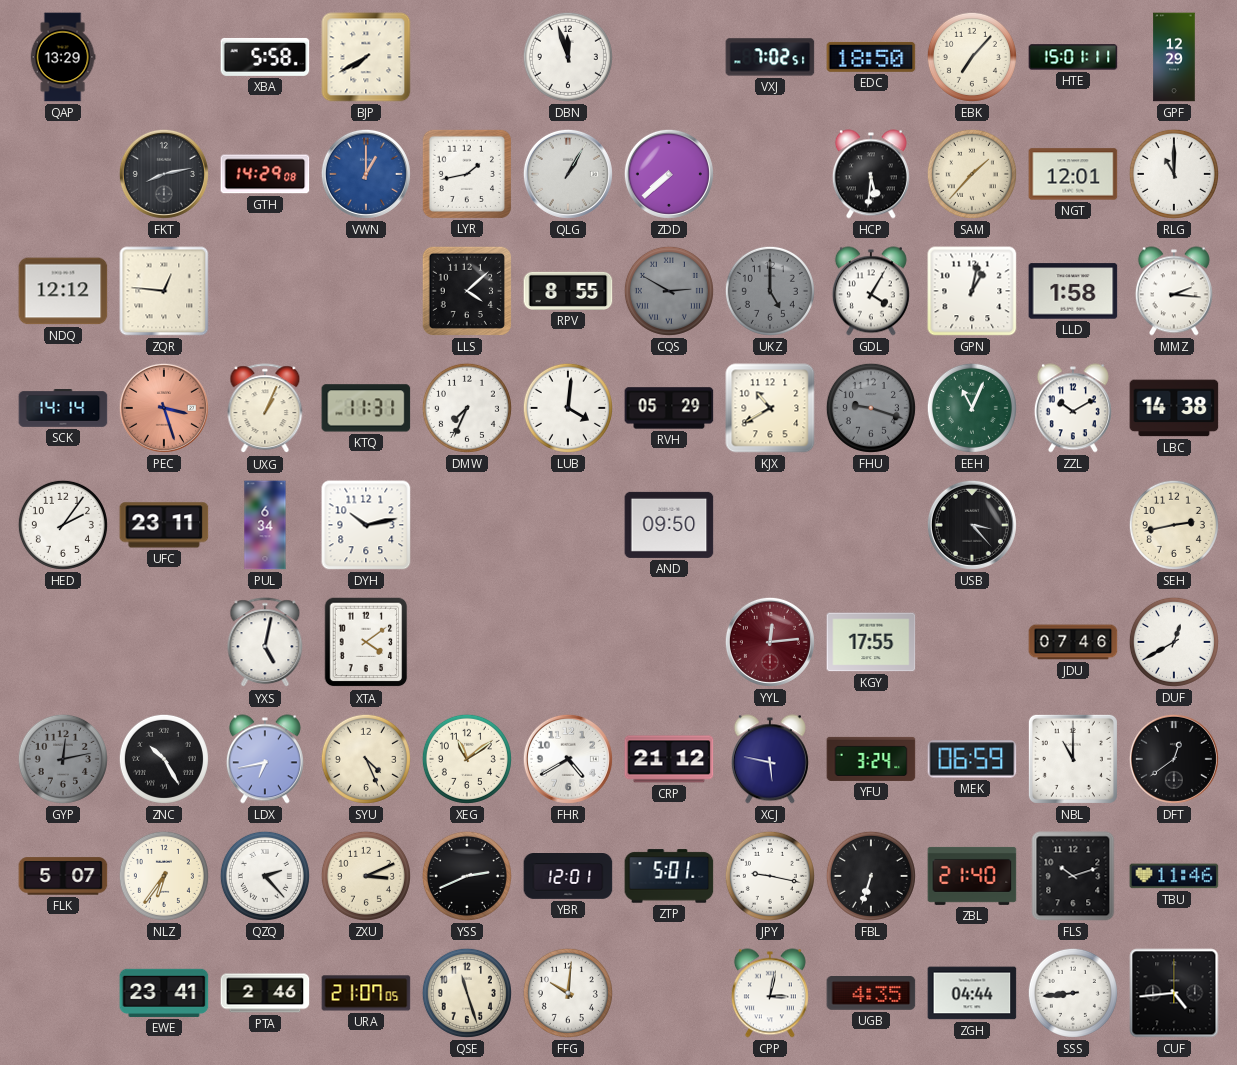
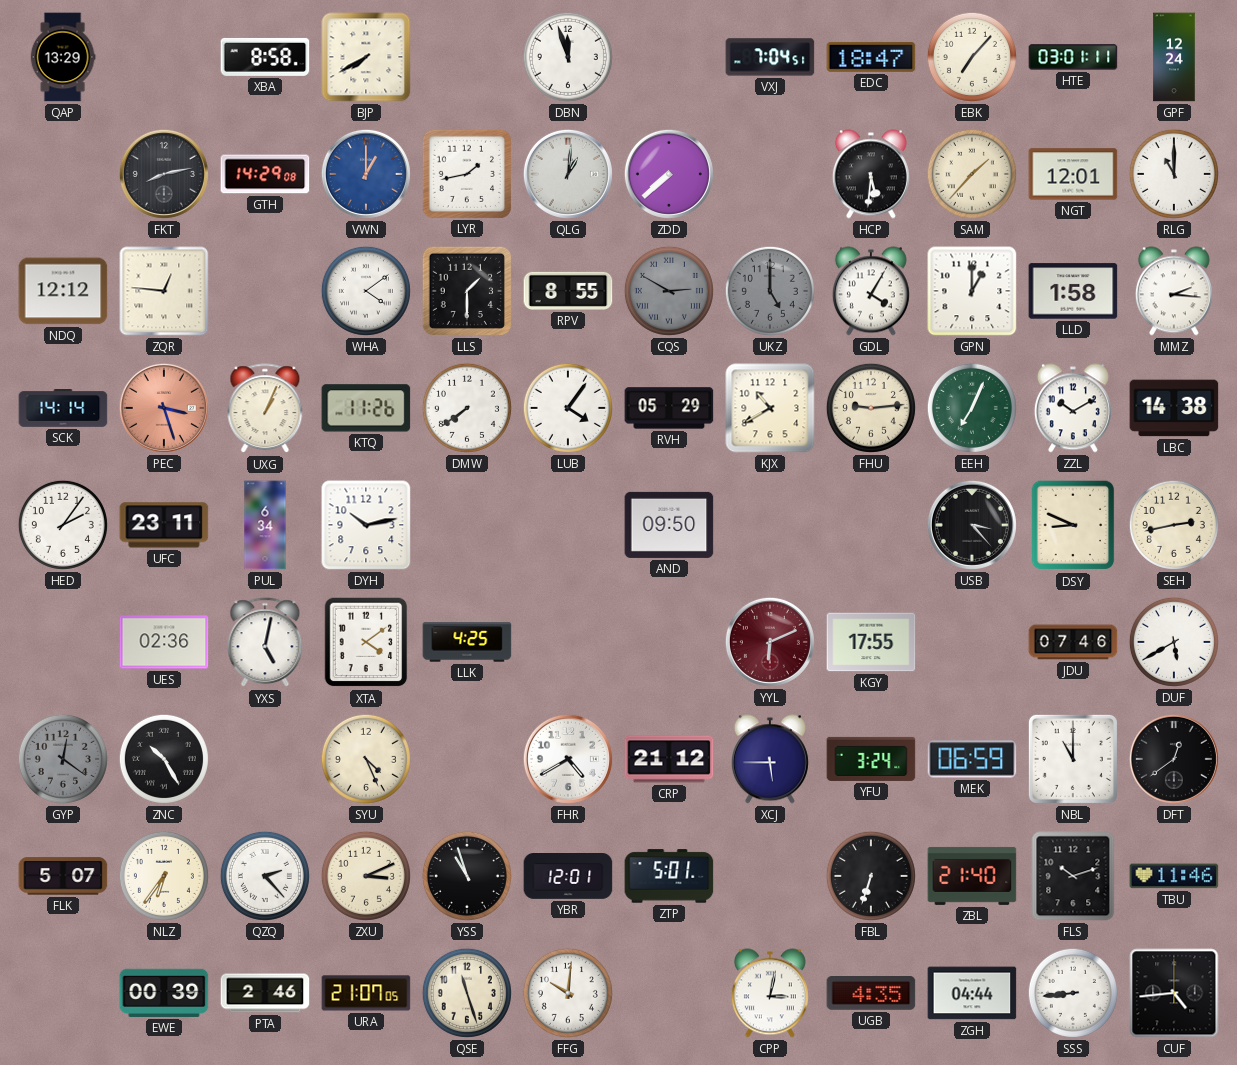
XBA: 5:58 -> 8:58 (265, 57)
VXJ: 7:02 -> 7:04 (770, 57)
EDC: 18:50 -> 18:47 (871, 57)
HTE: 15:01 -> 03:01 (1073, 57)
GPF: 12:29 -> 12:24 (1174, 57)
QLG: 1:05 -> 1:01 (568, 174)
WHA: none -> 4:09 (366, 291)
LLS: 4:08 -> 1:30 (467, 291)
GPN: 1:02 -> 1:00 (972, 291)
KTQ: 11:31 -> 11:26 (366, 408)
DMW: 7:34 -> 7:39 (467, 408)
LUB: 4:01 -> 4:06 (568, 408)
FHU: 9:18 -> 9:14 (871, 408)
FHU dial: grey -> cream (871, 408)
EEH: 11:04 -> 7:04 (972, 408)
DSY: none -> 8:49 (1073, 525)
UES: none -> 02:36 (164, 642)
LLK: none -> 4:25 (467, 642)
YYL: 12:14 -> 6:11 (770, 642)
DUF: 12:40 -> 5:40 (1174, 642)
GYP: 12:13 -> 12:21 (63, 759)
LDX: 6:43 -> none (265, 759)
XEG: 11:09 -> none (467, 759)
XCJ: 5:47 -> 5:45 (770, 759)
YSS: 2:41 -> 10:57 (467, 876)
JPY: 9:17 -> none (770, 876)
EWE: 23:41 -> 00:39 (164, 993)
